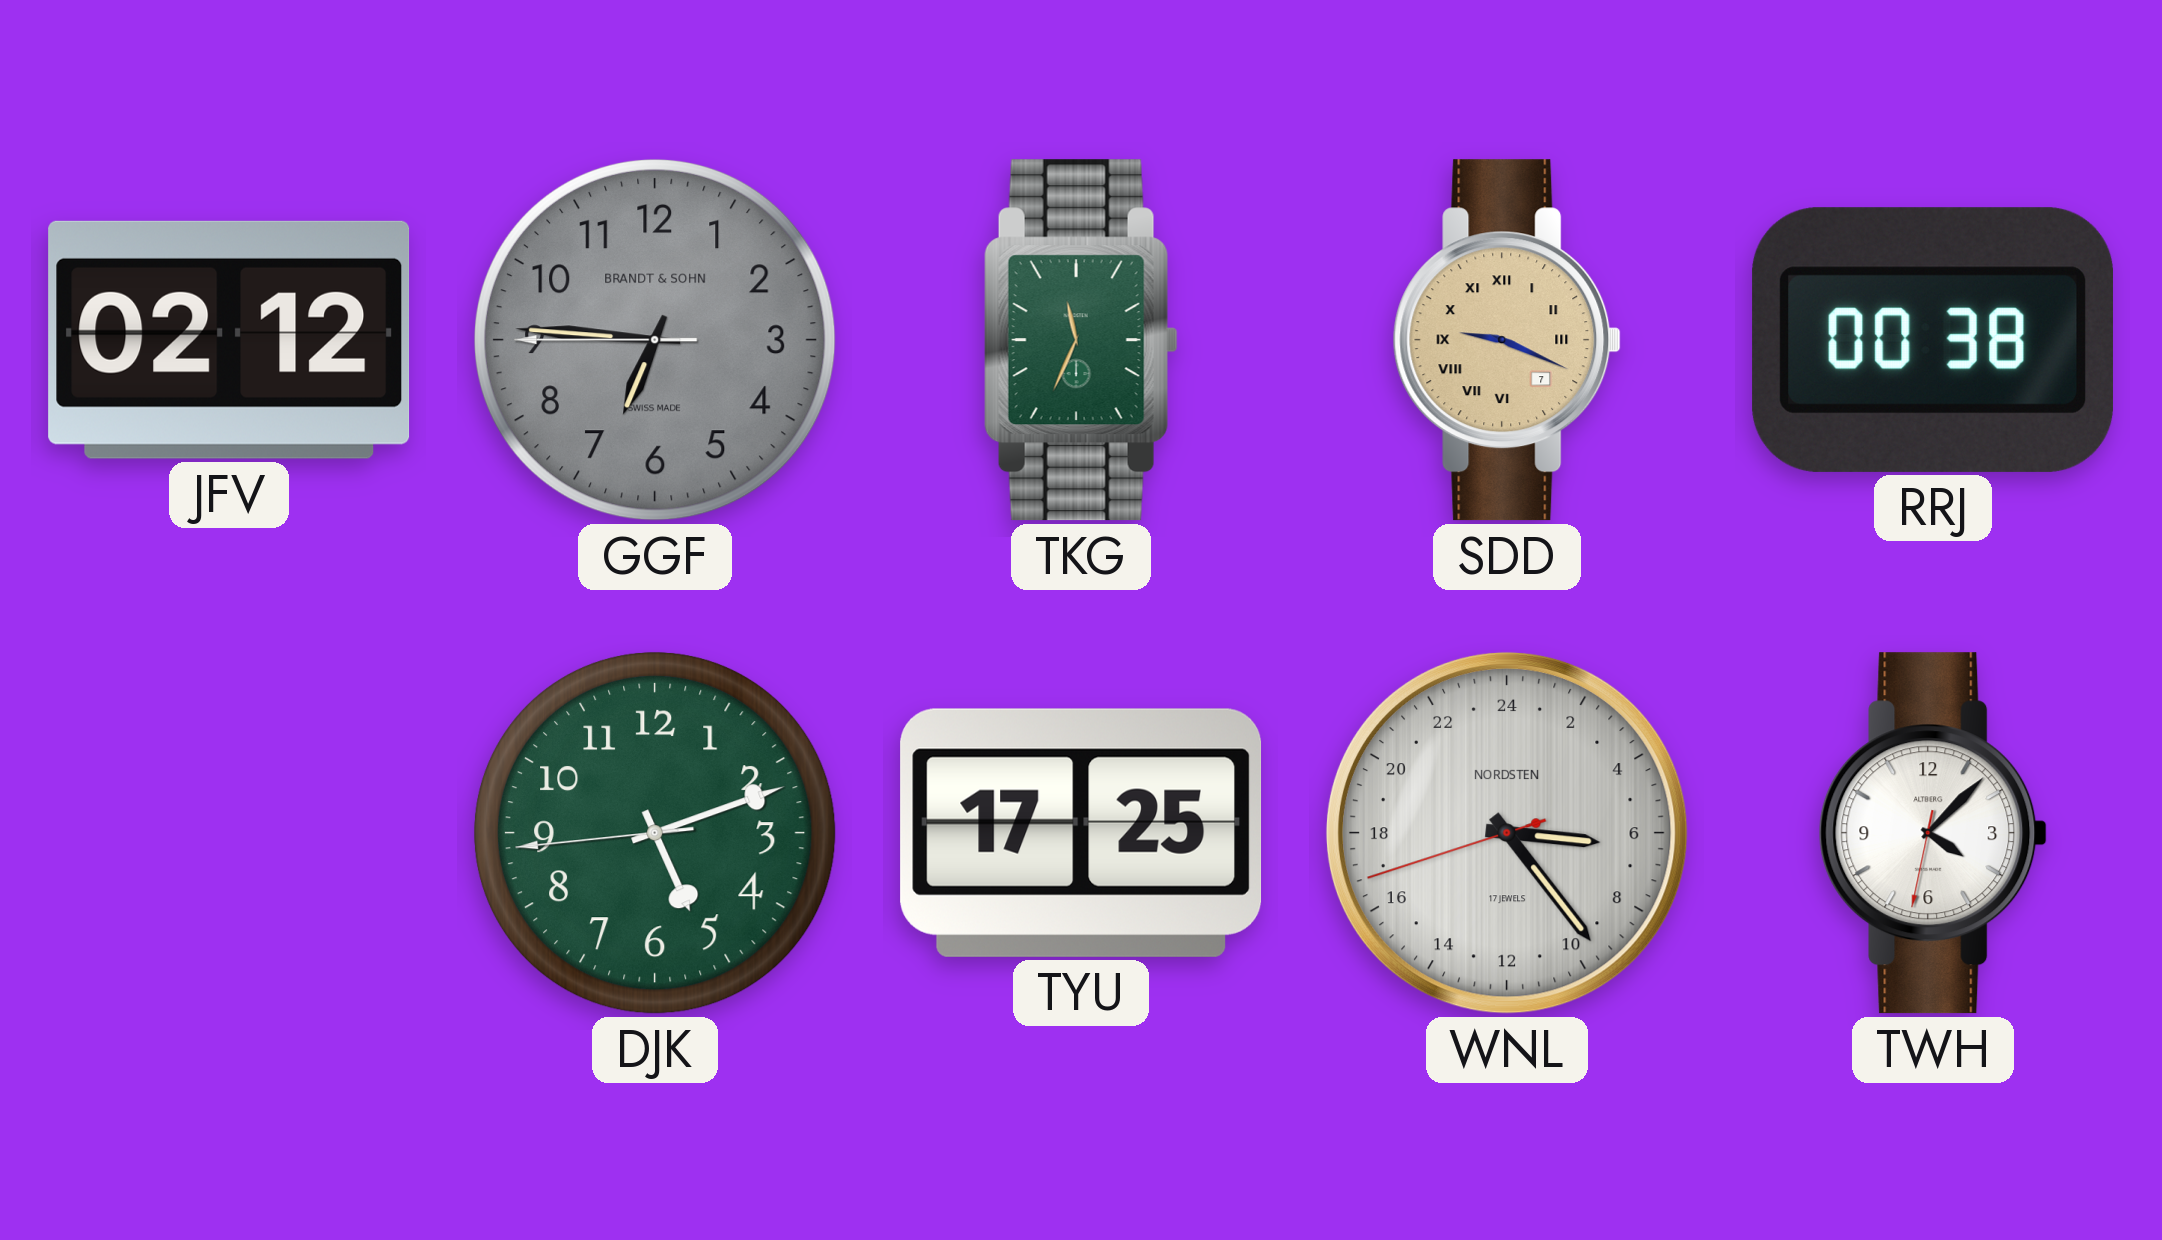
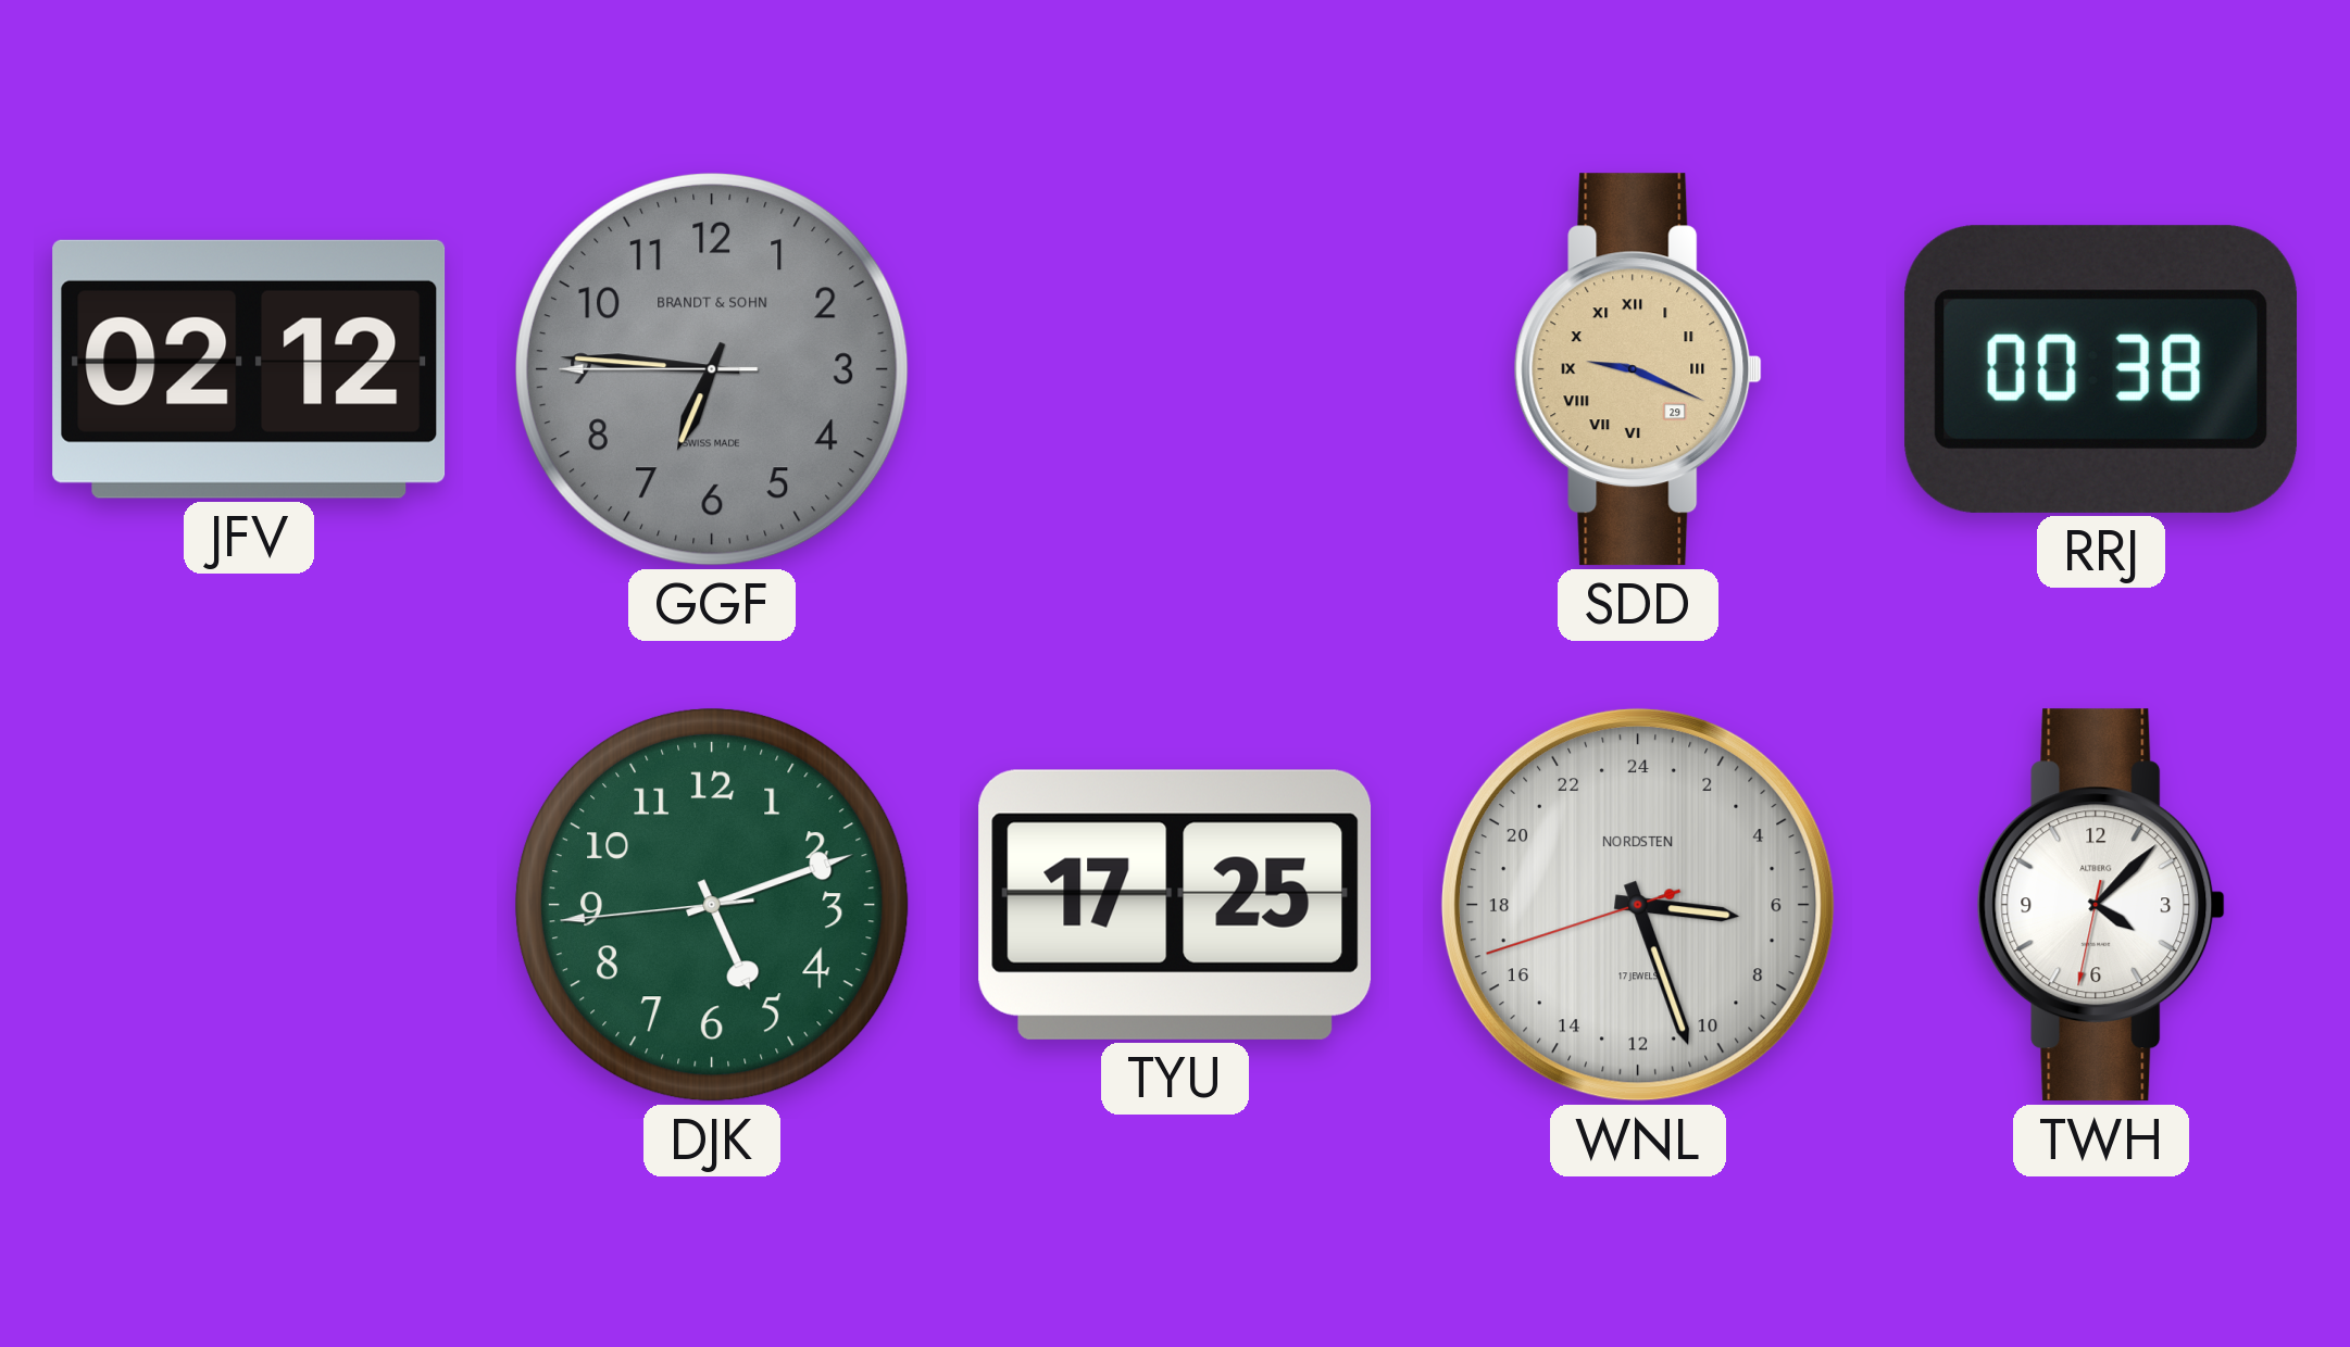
TKG: 11:34 -> none (1081, 340)
SDD date: 7 -> 29 (1638, 369)
WNL: 6:23 -> 6:26 (1638, 905)
